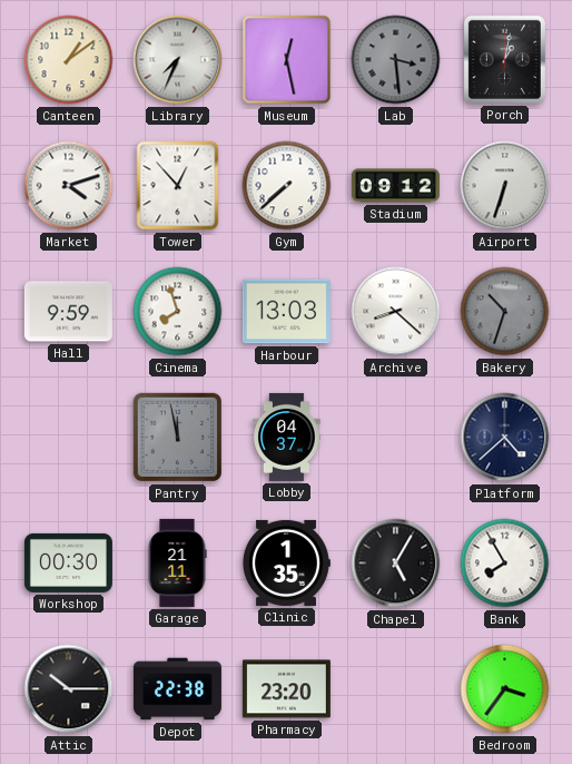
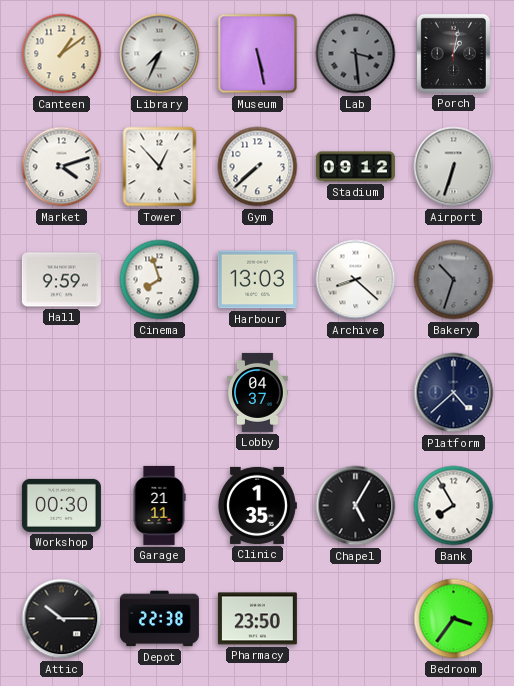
Museum: 12:28 -> 5:28 (258, 54)
Pantry: 11:58 -> none (178, 438)
Pharmacy: 23:20 -> 23:50 (257, 619)
